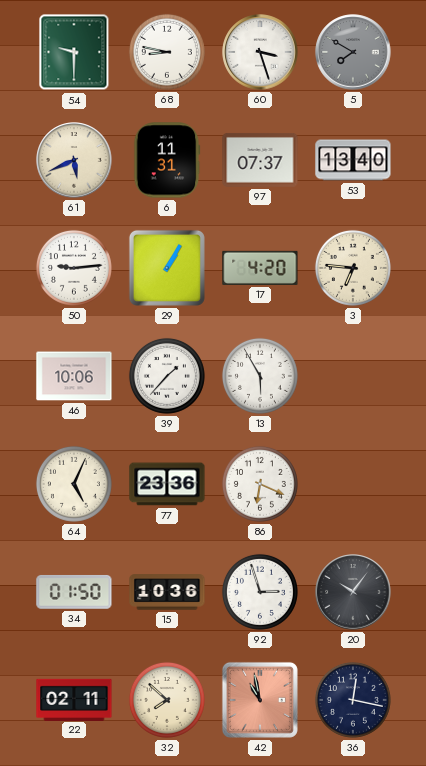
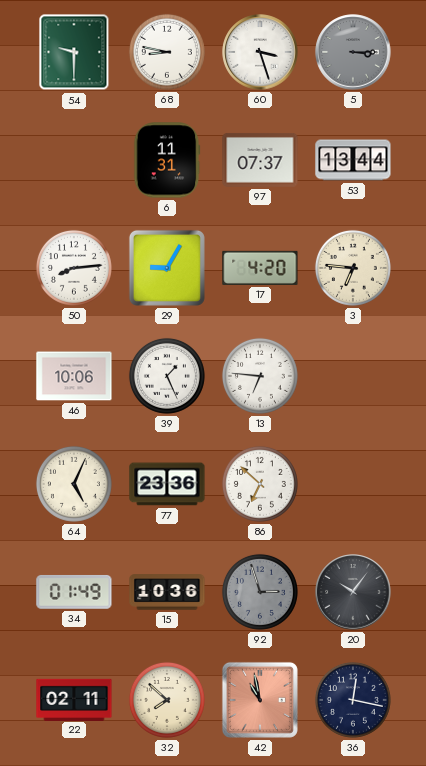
5: 7:50 -> 3:15 (353, 52)
61: 5:41 -> none (74, 160)
53: 13:40 -> 13:44 (353, 160)
50: 9:14 -> 8:14 (74, 268)
29: 1:05 -> 9:05 (167, 268)
39: 1:37 -> 1:26 (167, 376)
13: 5:55 -> 6:46 (260, 376)
86: 6:19 -> 6:52 (260, 484)
34: 01:50 -> 01:49 (74, 592)
92 dial: white -> grey (260, 592)
